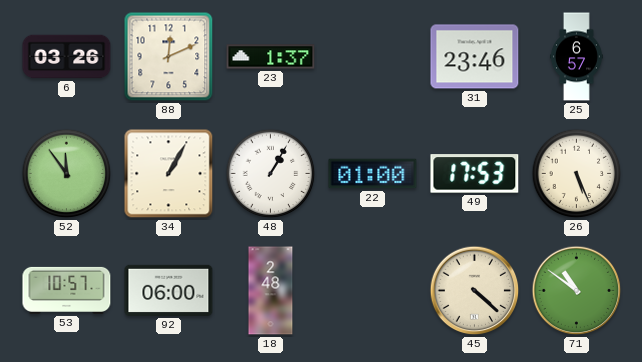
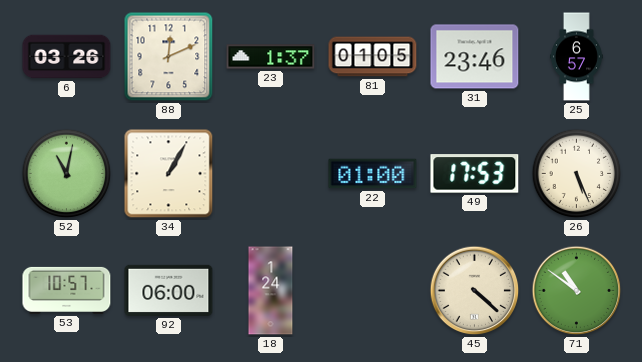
81: none -> 01:05 (373, 57)
52: 11:54 -> 11:02 (67, 174)
48: 1:05 -> none (271, 174)
18: 2:48 -> 1:24 (271, 291)
